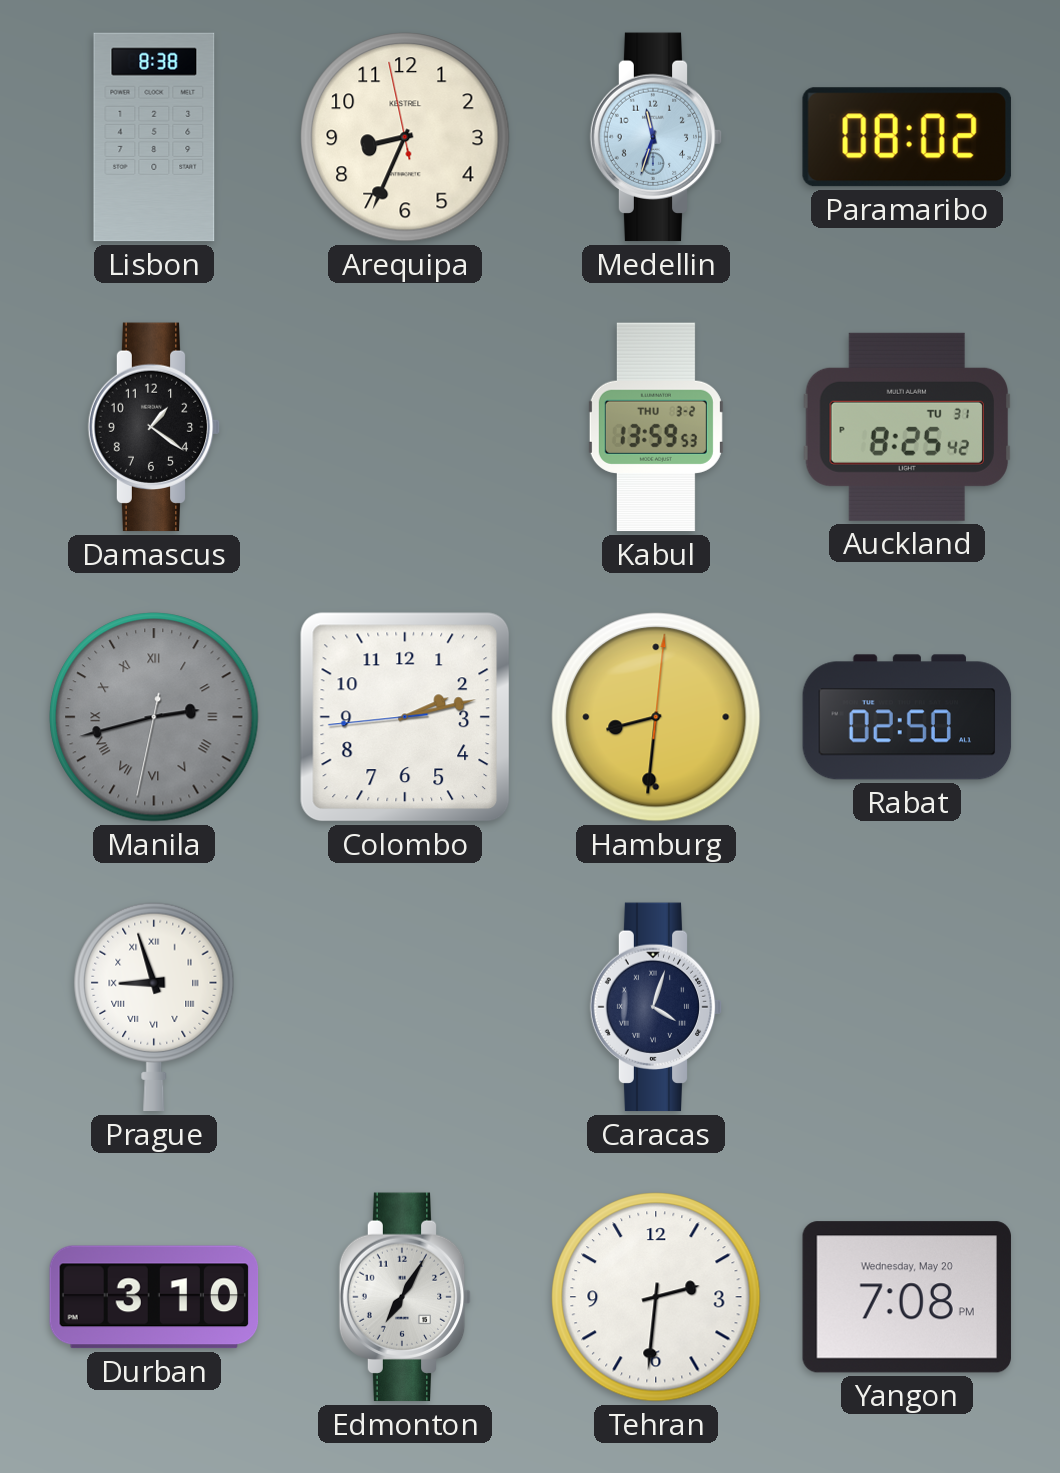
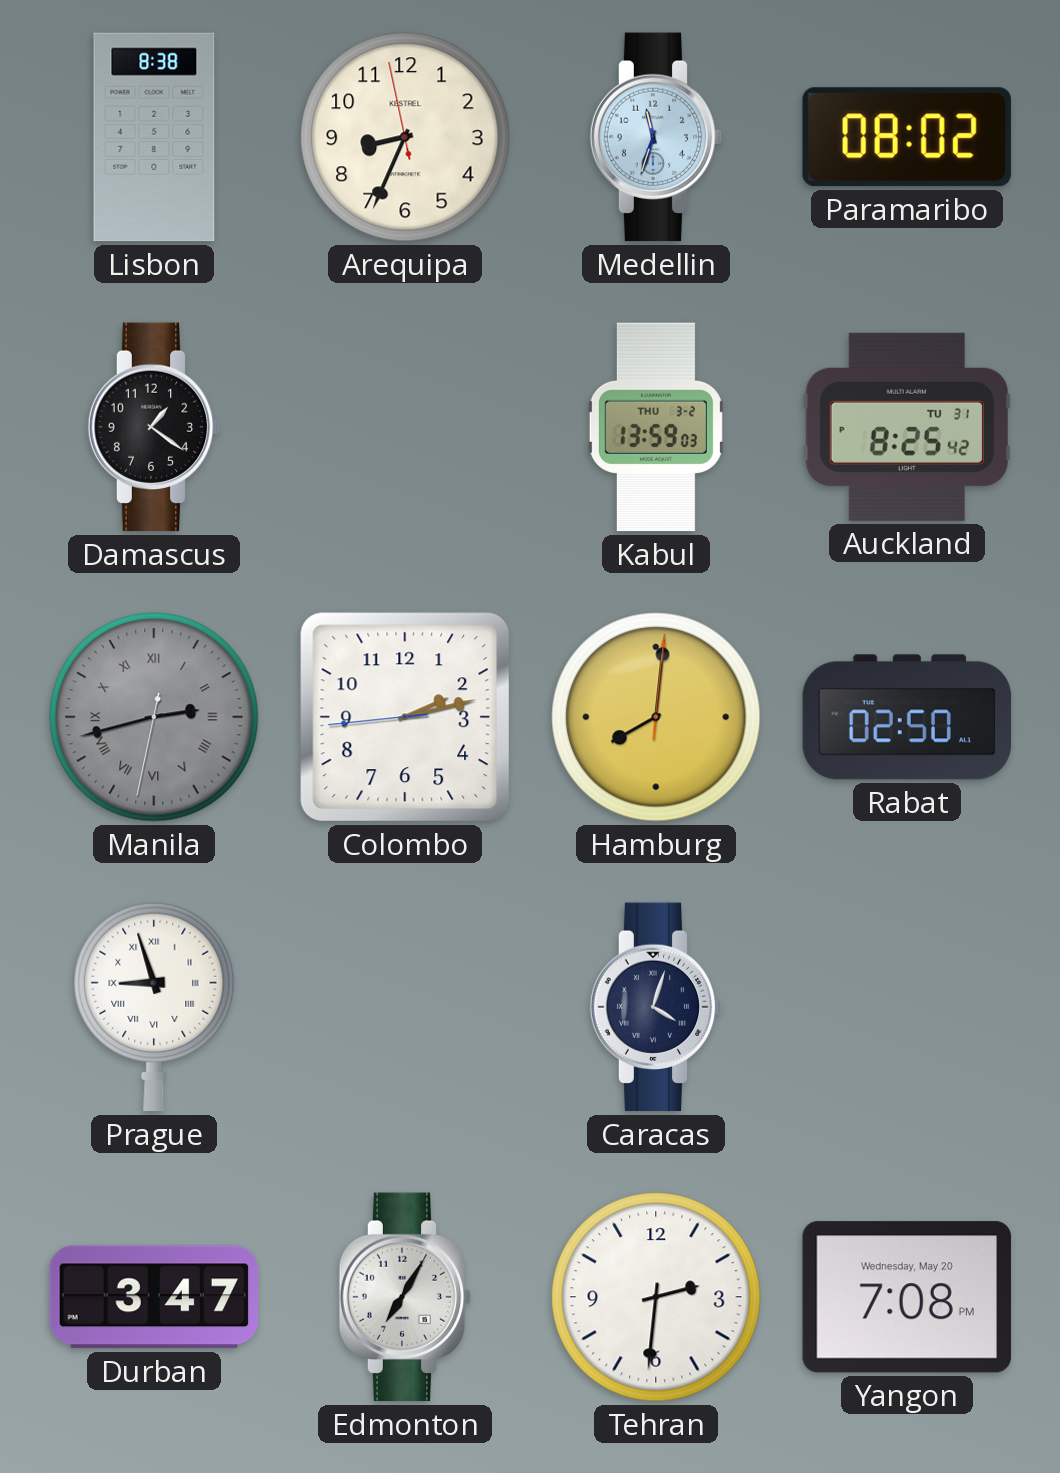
Kabul: 13:59:53 -> 13:59:03 (656, 427)
Hamburg: 8:31 -> 8:01 (656, 717)
Durban: 3:10 -> 3:47 (154, 1297)
